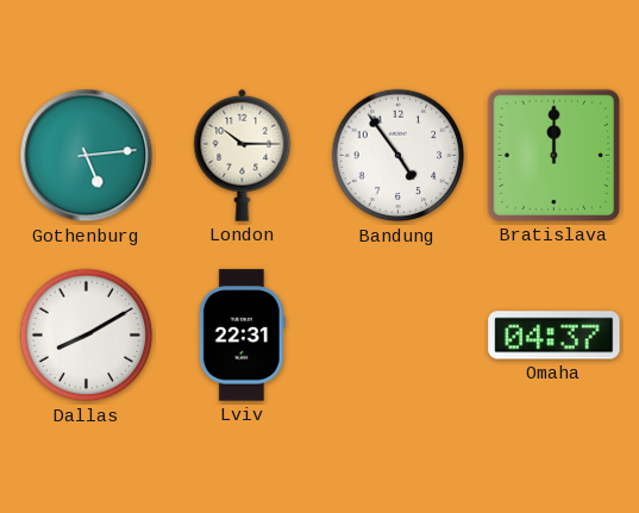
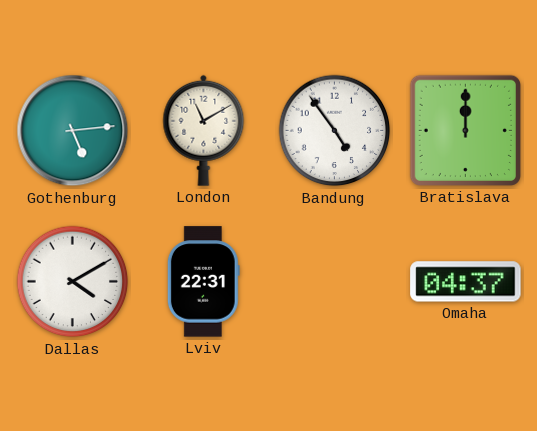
London: 10:15 -> 11:10 (204, 130)
Dallas: 8:10 -> 4:10 (73, 282)
